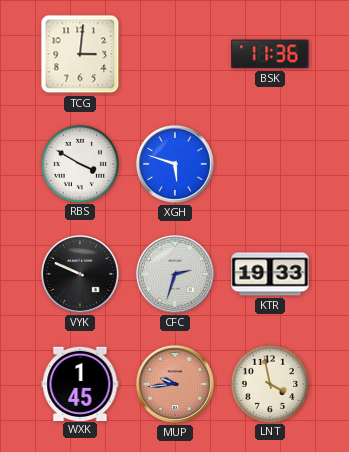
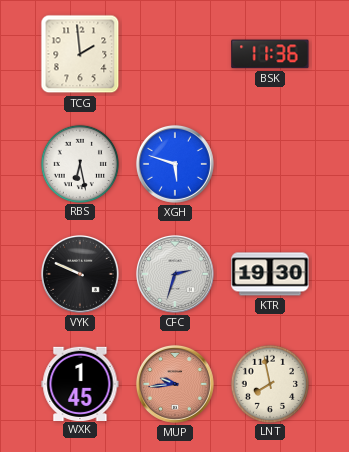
TCG: 3:01 -> 1:59 (80, 54)
RBS: 3:50 -> 6:28 (79, 163)
KTR: 19:33 -> 19:30 (270, 274)
LNT: 3:58 -> 7:58 (269, 383)
